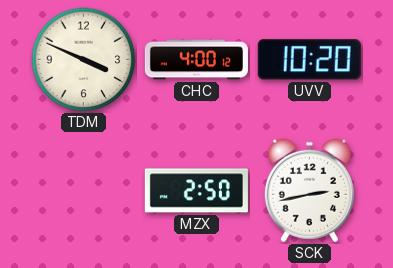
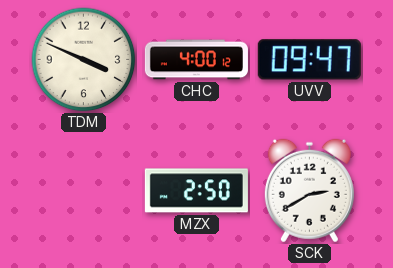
UVV: 10:20 -> 09:47 (309, 60)
SCK: 2:43 -> 2:40 (309, 191)
